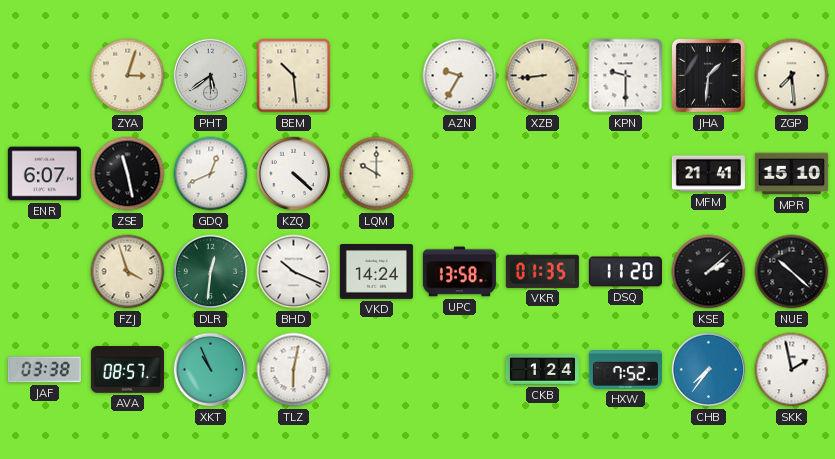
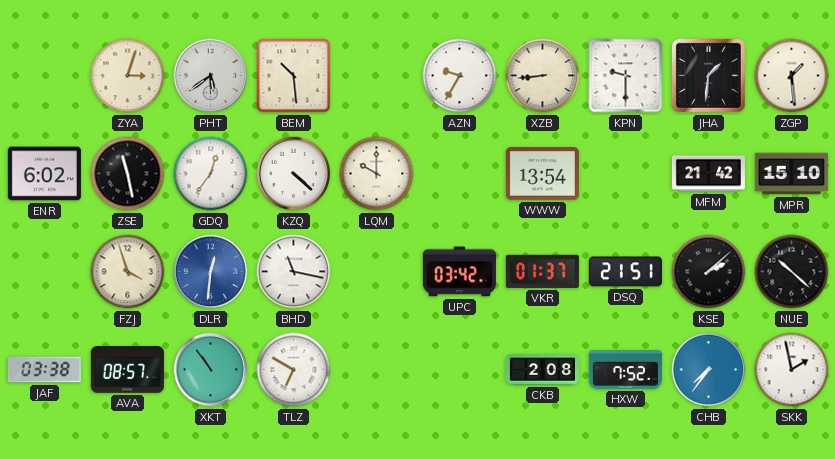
ZGP: 7:29 -> 1:29 (792, 76)
ENR: 6:07 -> 6:02 (44, 174)
GDQ: 12:41 -> 12:36 (211, 174)
WWW: none -> 13:54 (542, 174)
MFM: 21:41 -> 21:42 (708, 174)
DLR dial: green -> blue (211, 272)
BHD: 10:19 -> 11:17 (294, 272)
VKD: 14:24 -> none (376, 272)
UPC: 13:58 -> 03:42 (459, 272)
VKR: 01:35 -> 01:37 (542, 271)
DSQ: 11:20 -> 21:51 (625, 272)
XKT: 10:56 -> 10:54 (211, 370)
TLZ: 6:02 -> 6:50 (294, 370)
CKB: 1:24 -> 2:08 (542, 370)
